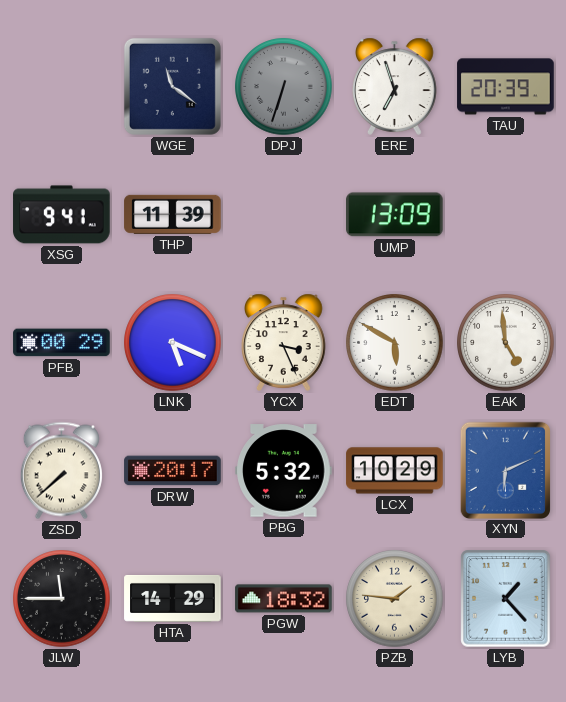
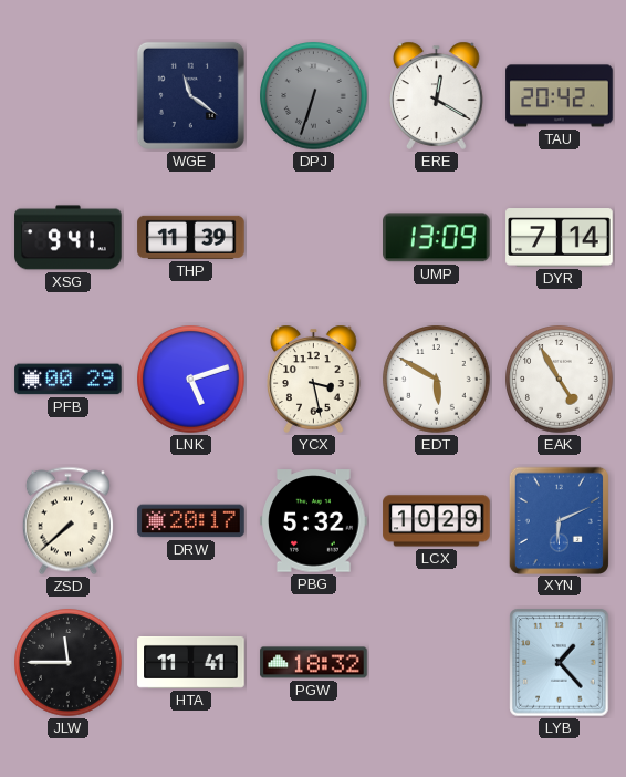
ERE: 6:57 -> 12:20 (437, 95)
TAU: 20:39 -> 20:42 (560, 96)
DYR: none -> 7:14 (560, 238)
LNK: 5:19 -> 5:12 (191, 380)
YCX: 3:26 -> 3:28 (314, 379)
EAK: 4:59 -> 4:55 (560, 380)
HTA: 14:29 -> 11:41 (191, 662)
PZB: 1:46 -> none (395, 599)
